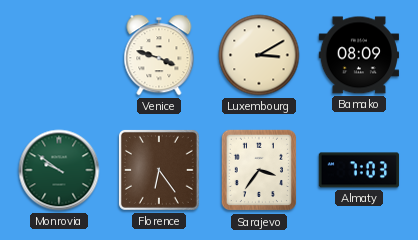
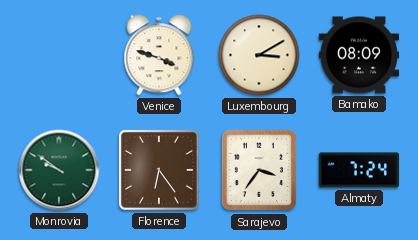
Almaty: 7:03 -> 7:24 (359, 170)
